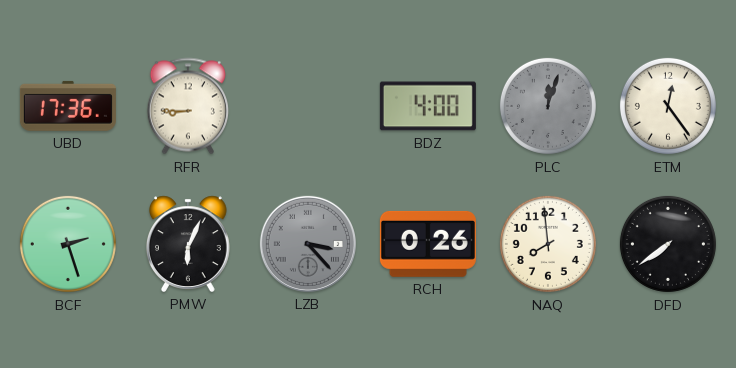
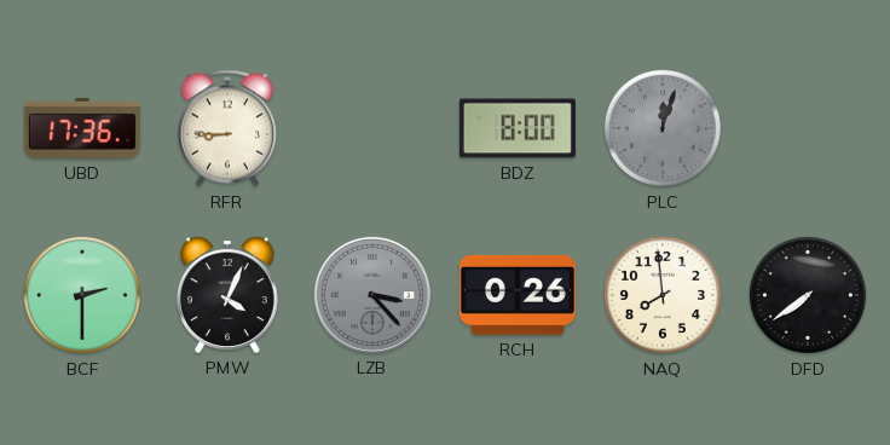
BDZ: 4:00 -> 8:00 (518, 128)
ETM: 12:24 -> none (668, 106)
BCF: 2:27 -> 2:30 (82, 295)
PMW: 6:04 -> 4:04 (227, 295)
